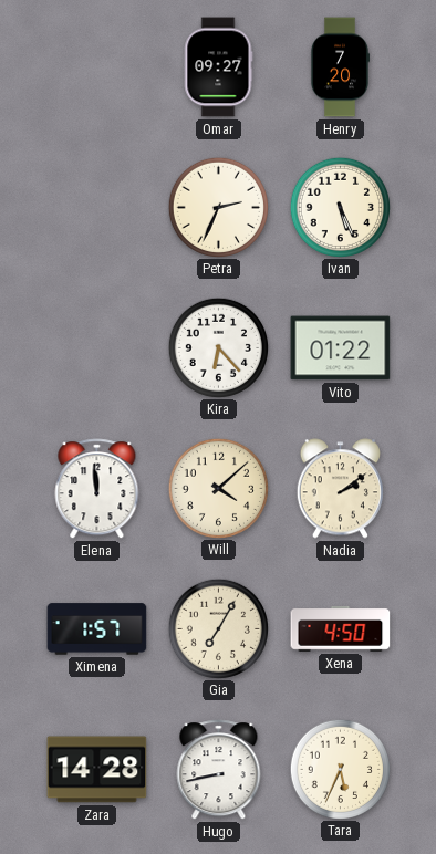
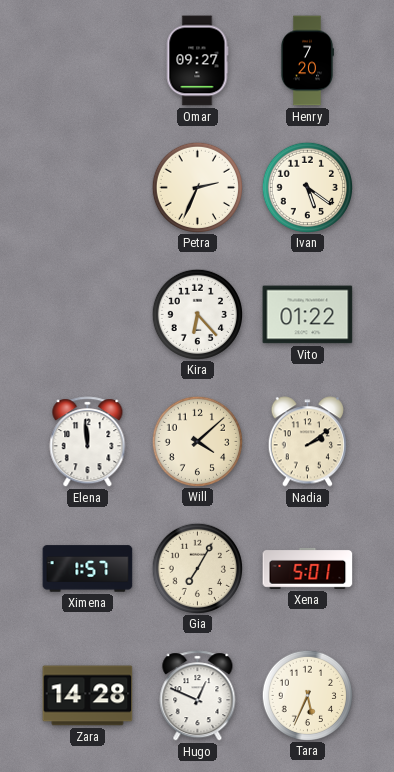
Ivan: 5:26 -> 5:21 (307, 187)
Xena: 4:50 -> 5:01 (308, 568)
Hugo: 8:43 -> 12:49 (198, 696)
